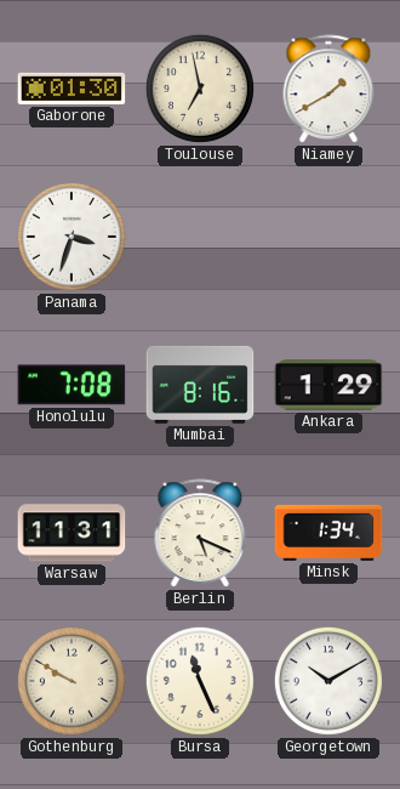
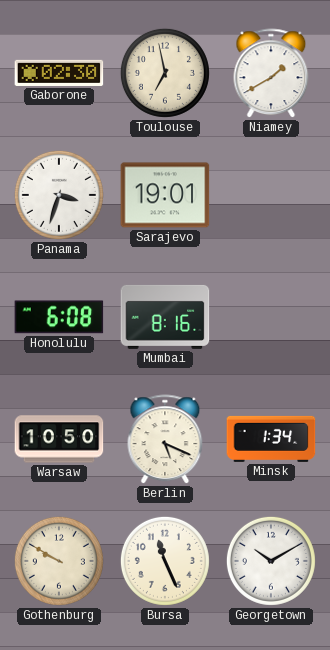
Gaborone: 01:30 -> 02:30 (59, 73)
Sarajevo: none -> 19:01 (165, 195)
Honolulu: 7:08 -> 6:08 (59, 317)
Ankara: 1:29 -> none (328, 385)
Warsaw: 11:31 -> 10:50 (59, 439)
